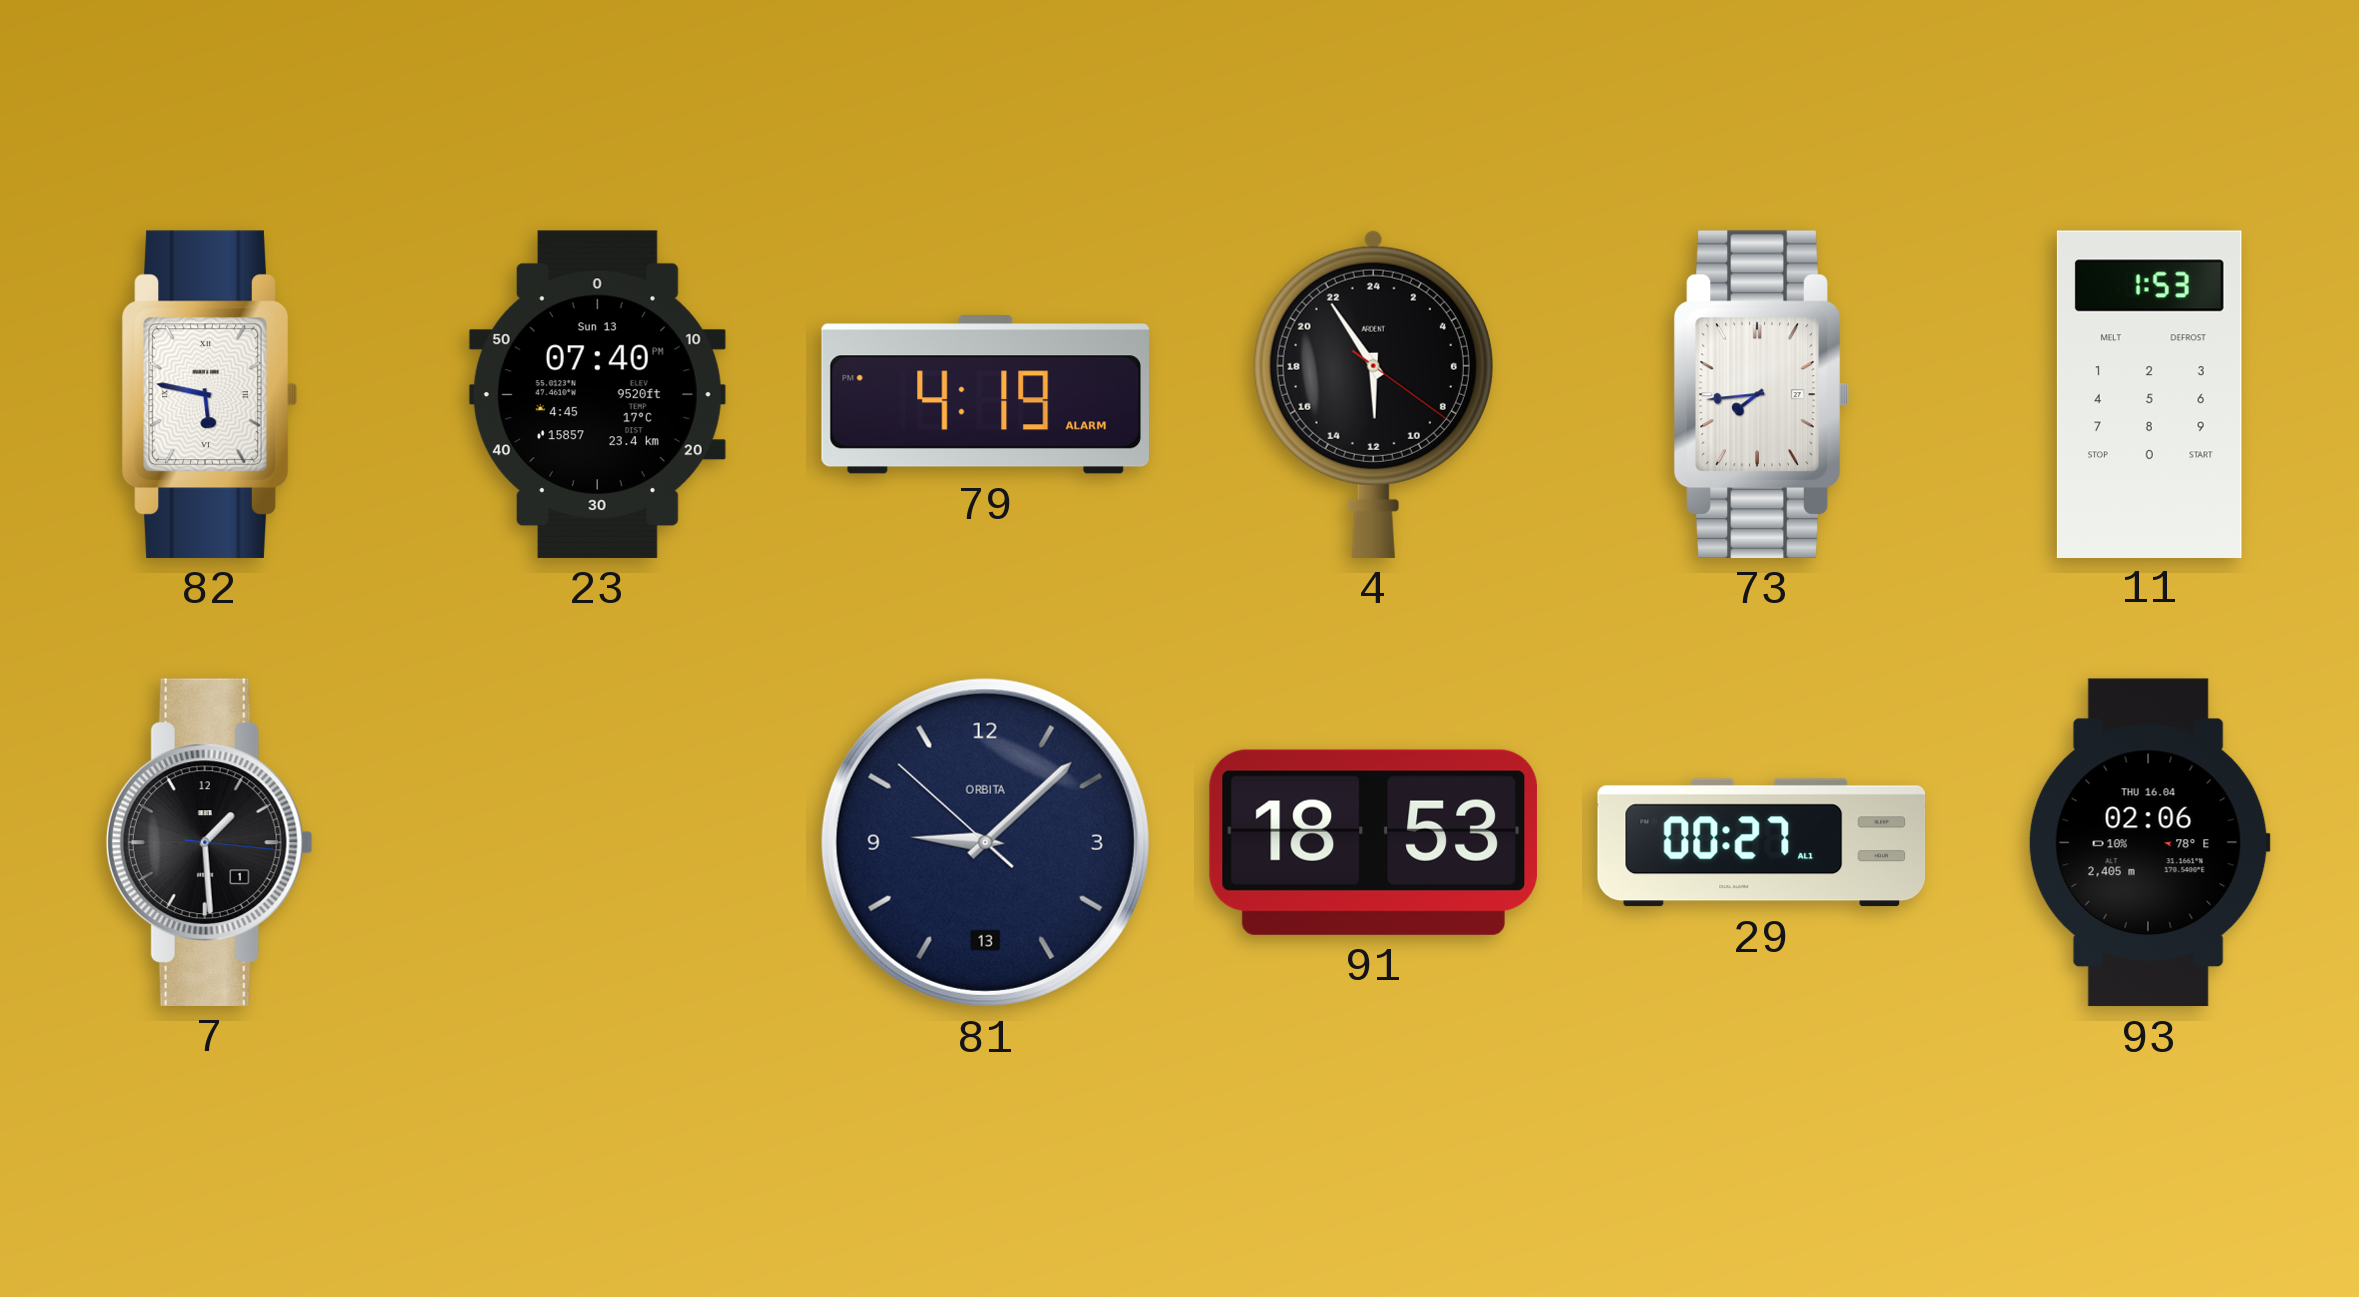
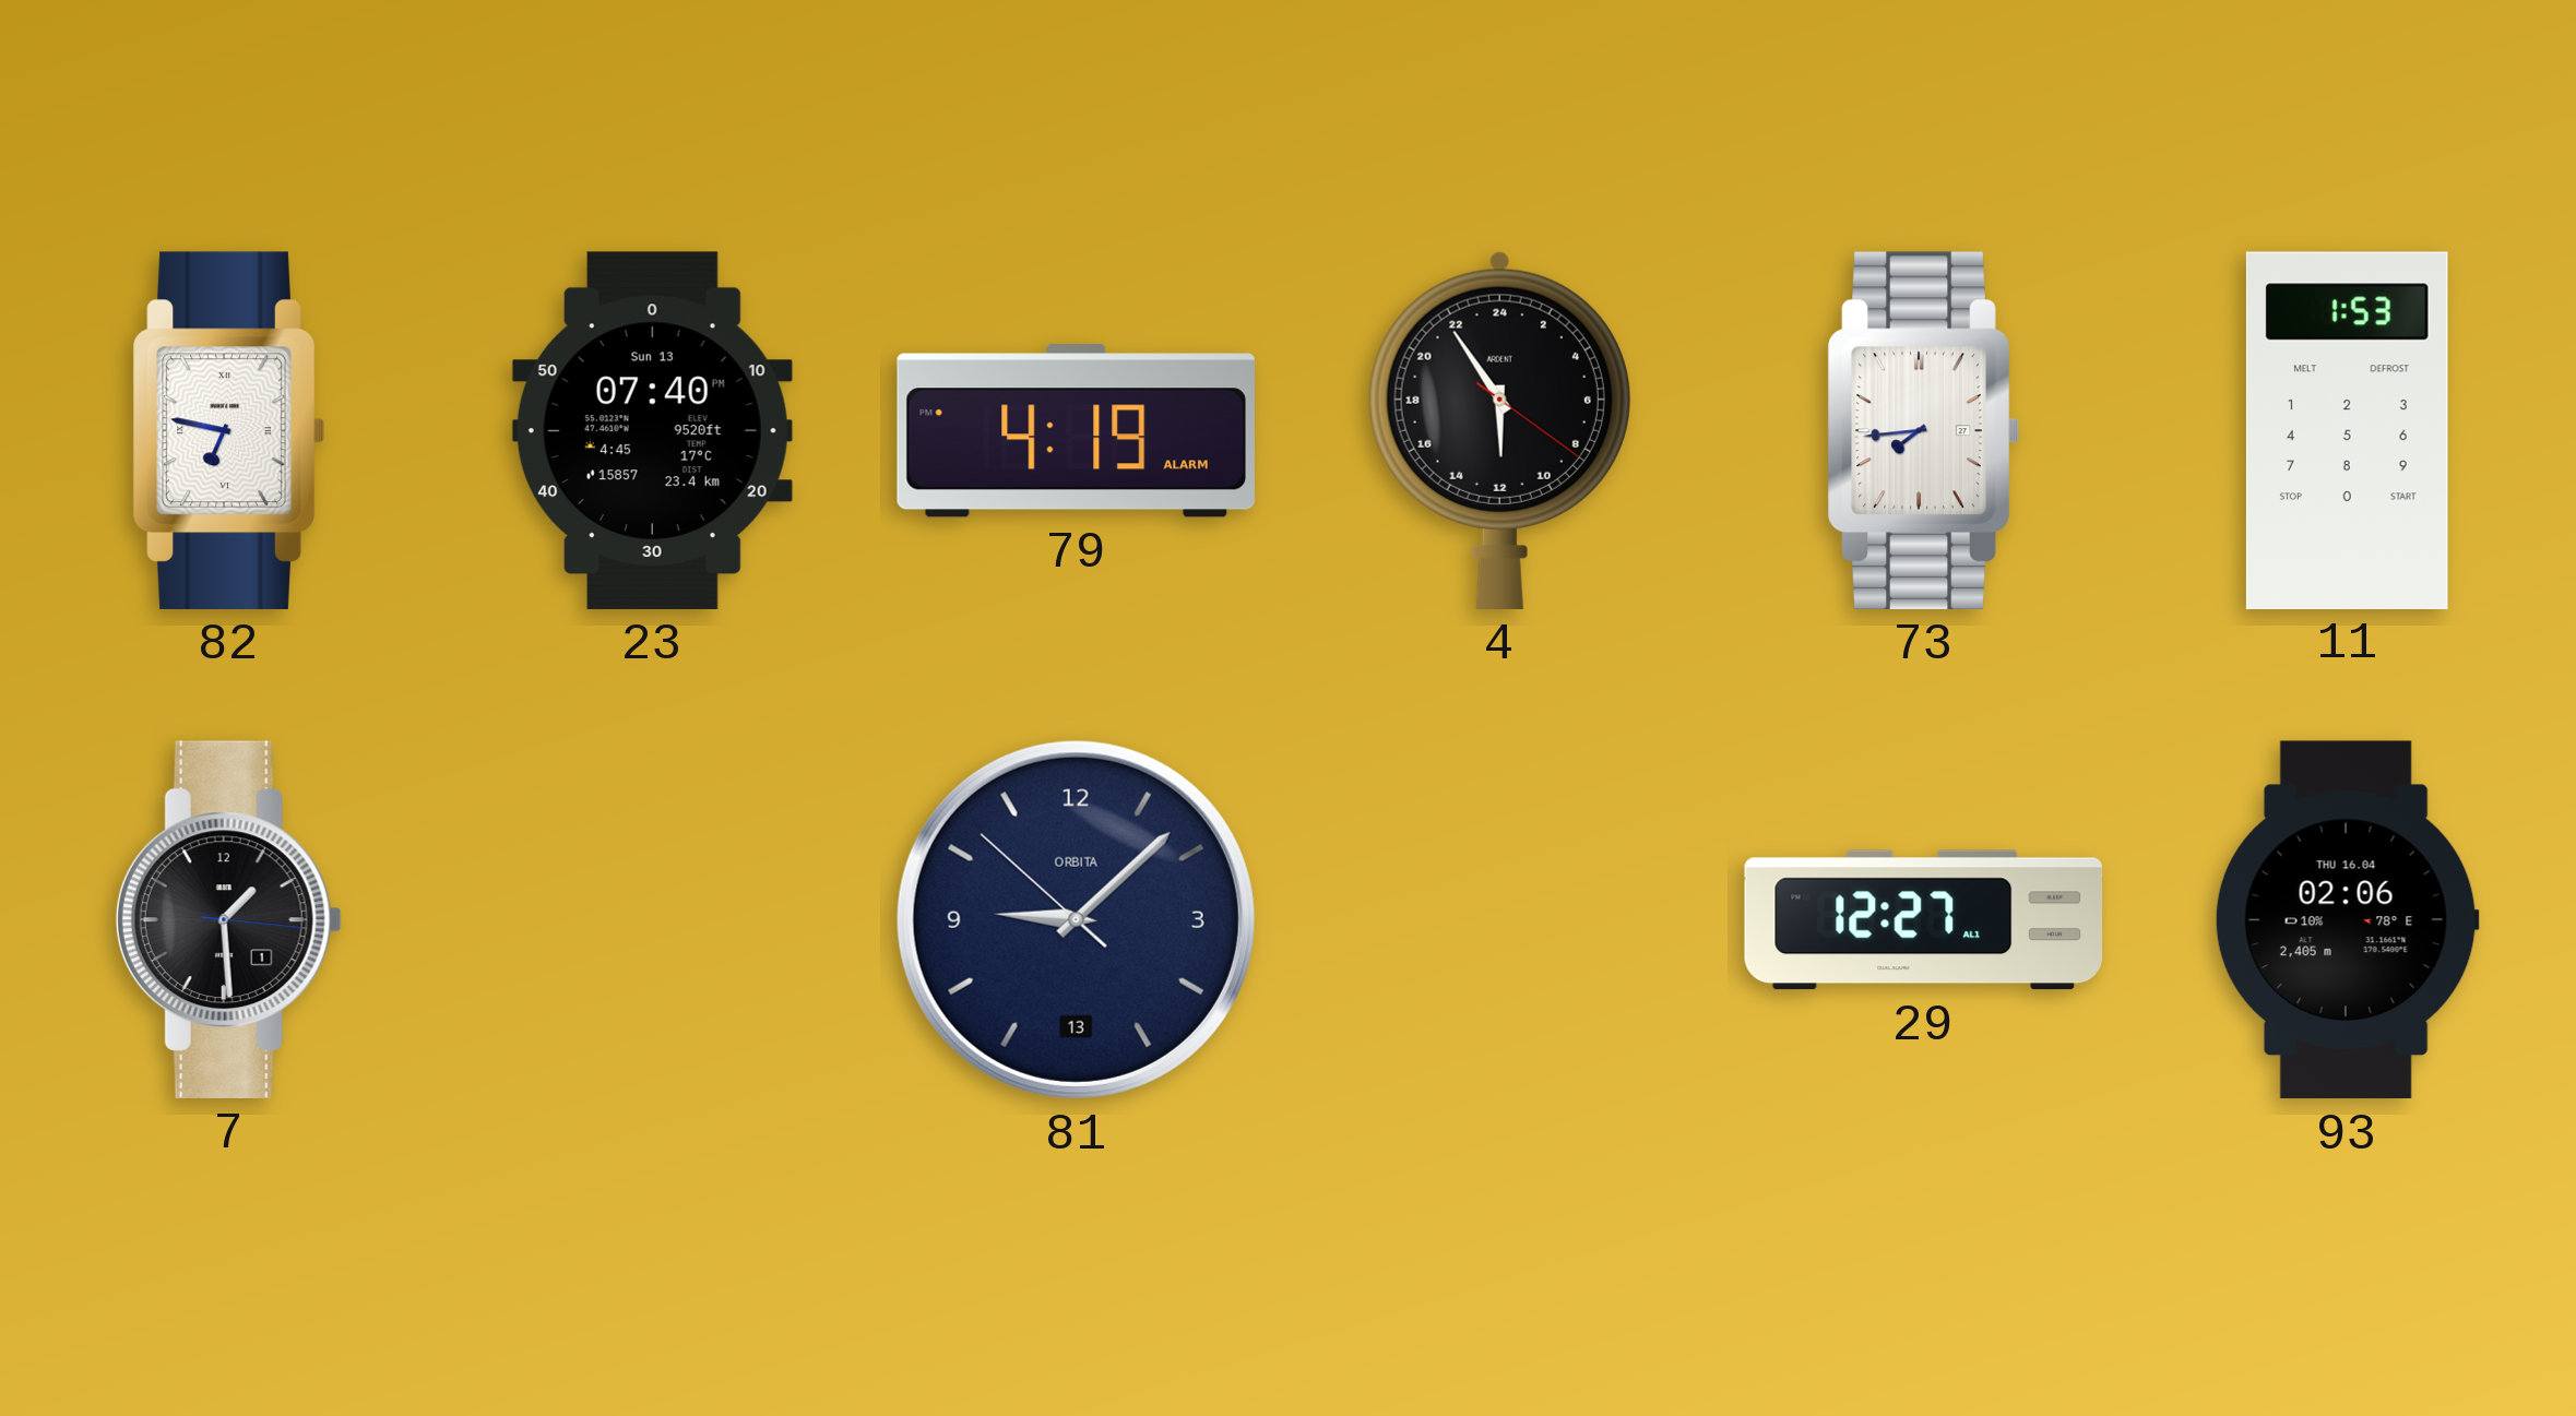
82: 5:47 -> 6:47 (228, 430)
91: 18:53 -> none (1373, 842)
29: 00:27 -> 12:27 (1924, 920)
